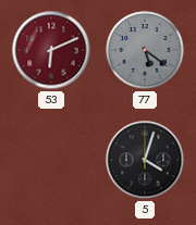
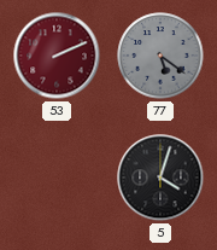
53: 6:11 -> 2:11 (57, 56)
